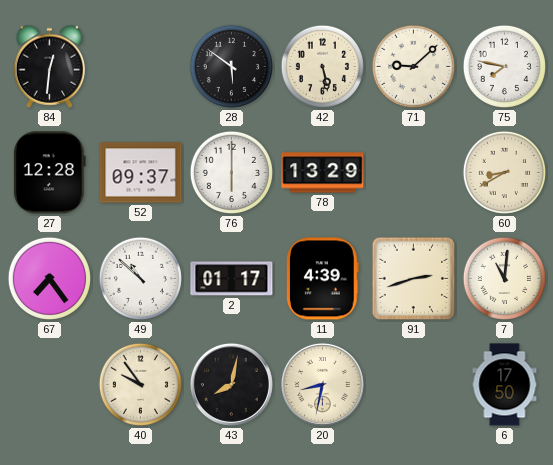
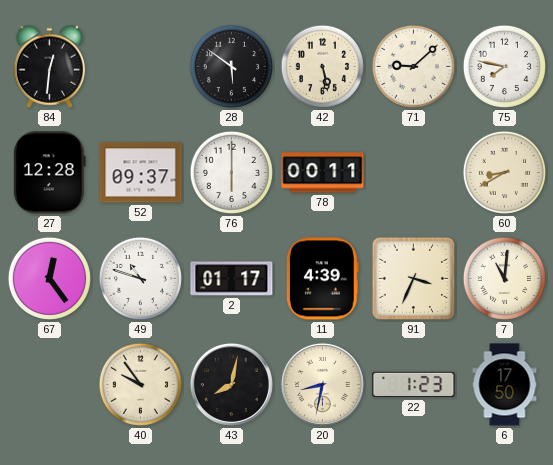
78: 13:29 -> 00:11 (323, 173)
67: 7:24 -> 12:24 (49, 278)
49: 10:52 -> 10:48 (140, 278)
91: 2:42 -> 3:34 (414, 279)
22: none -> 1:23 (414, 385)
